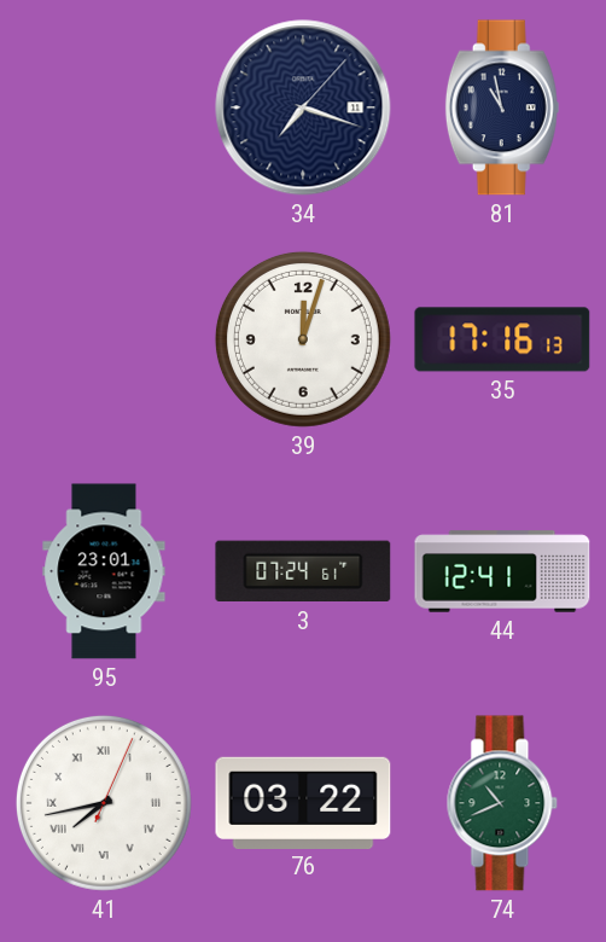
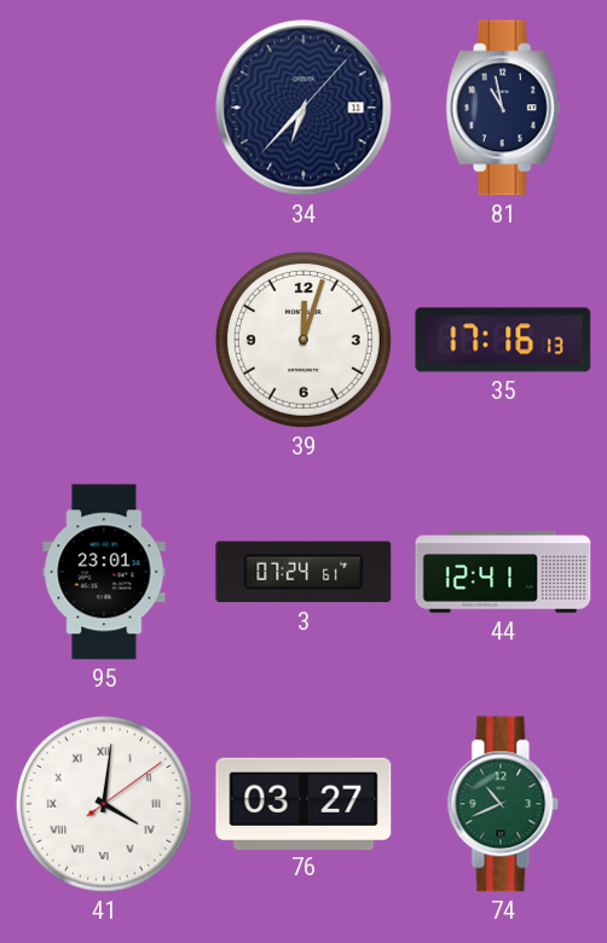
34: 7:18 -> 6:37 (303, 108)
41: 7:43 -> 4:01 (104, 804)
76: 03:22 -> 03:27 (303, 803)
